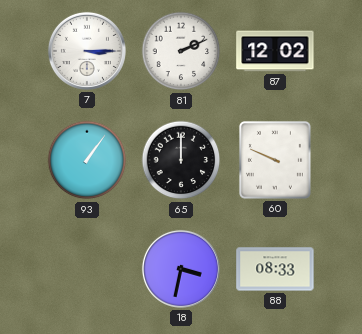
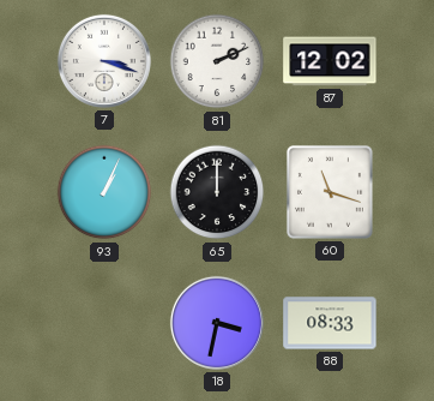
7: 3:15 -> 3:18 (104, 61)
93: 1:06 -> 1:04 (104, 192)
60: 9:49 -> 11:18 (330, 192)
